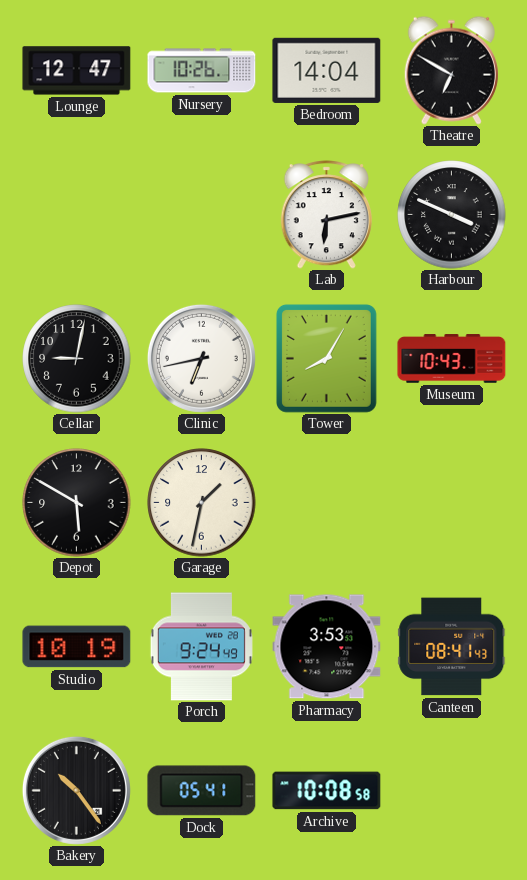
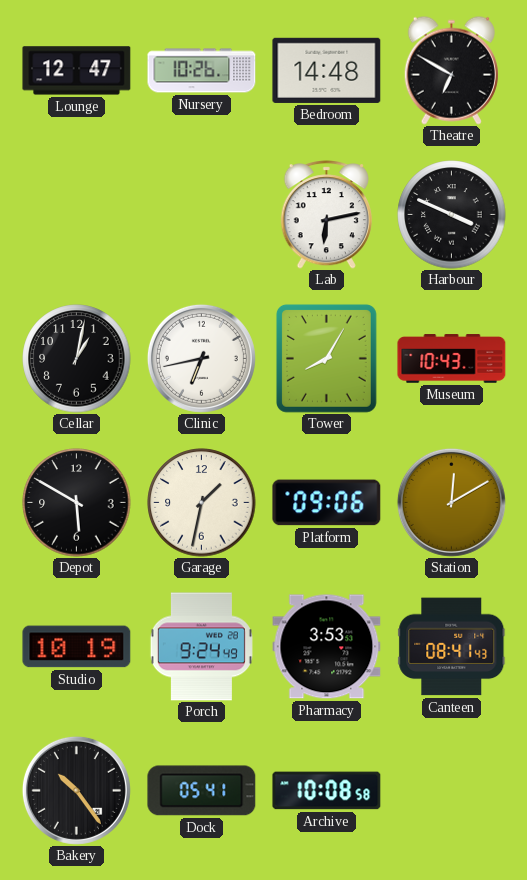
Bedroom: 14:04 -> 14:48 (327, 70)
Cellar: 9:02 -> 1:02 (77, 359)
Platform: none -> 09:06 (327, 503)
Station: none -> 12:10 (451, 502)
